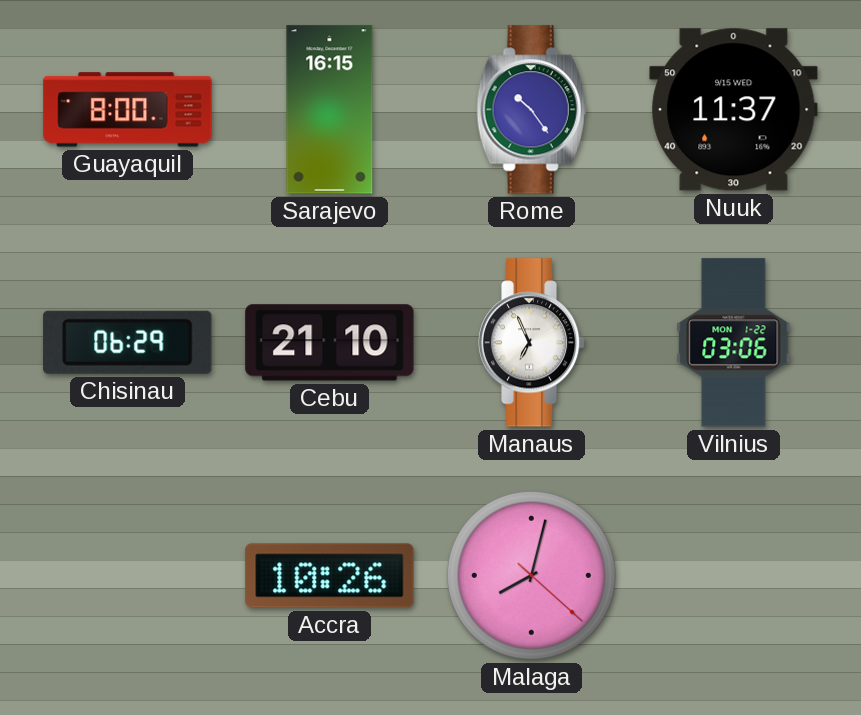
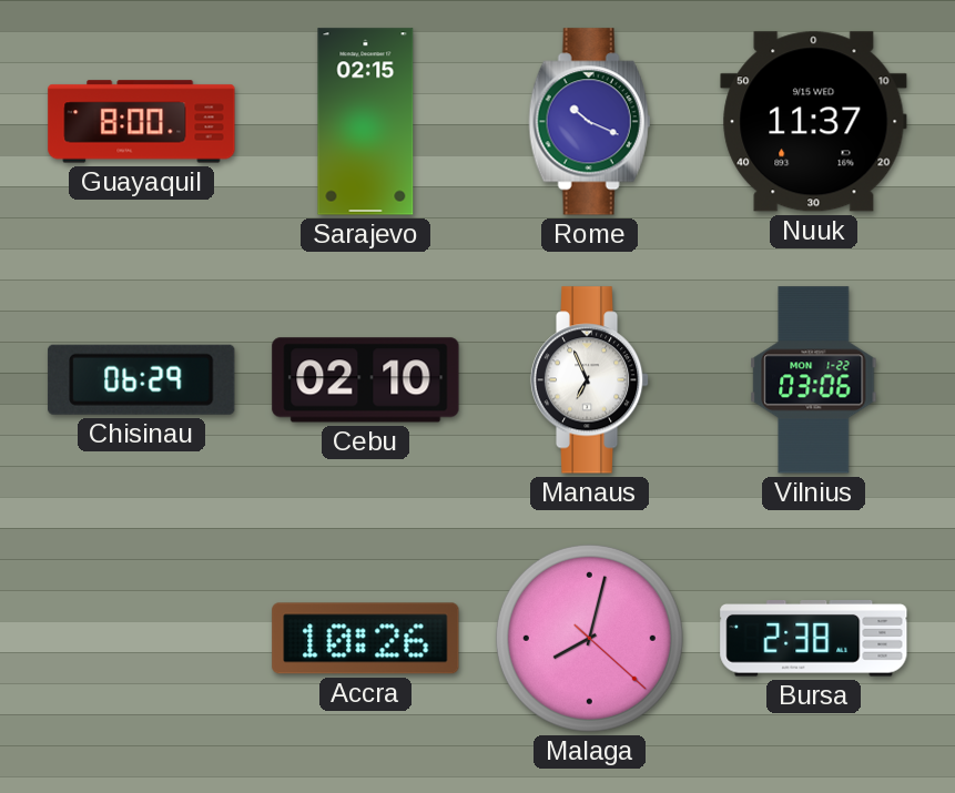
Sarajevo: 16:15 -> 02:15 (366, 122)
Rome: 10:24 -> 10:19 (590, 122)
Cebu: 21:10 -> 02:10 (366, 380)
Bursa: none -> 2:38 (814, 639)
